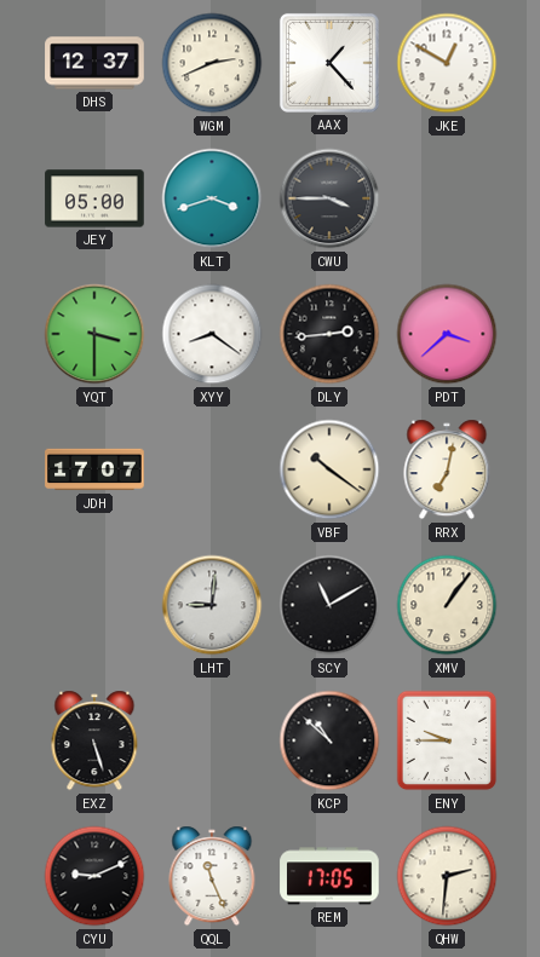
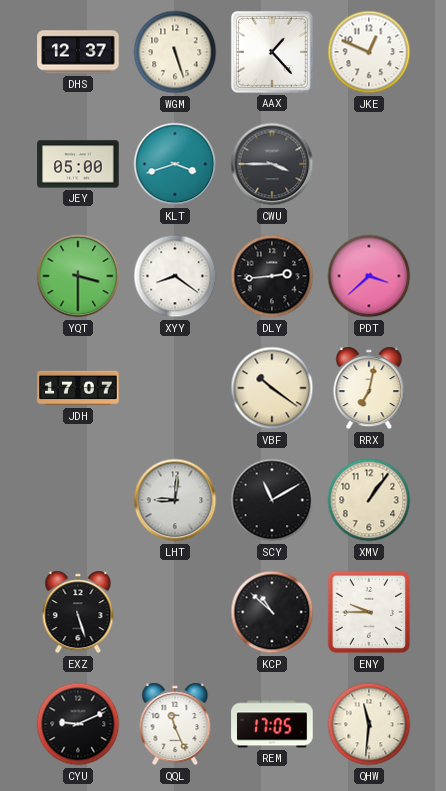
WGM: 2:41 -> 5:27 (175, 52)
JKE: 12:50 -> 12:49 (369, 52)
QHW: 2:31 -> 11:31 (369, 724)
